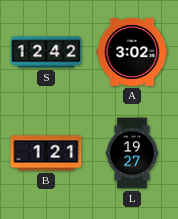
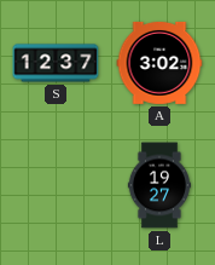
S: 12:42 -> 12:37 (56, 63)
B: 1:21 -> none (46, 153)
